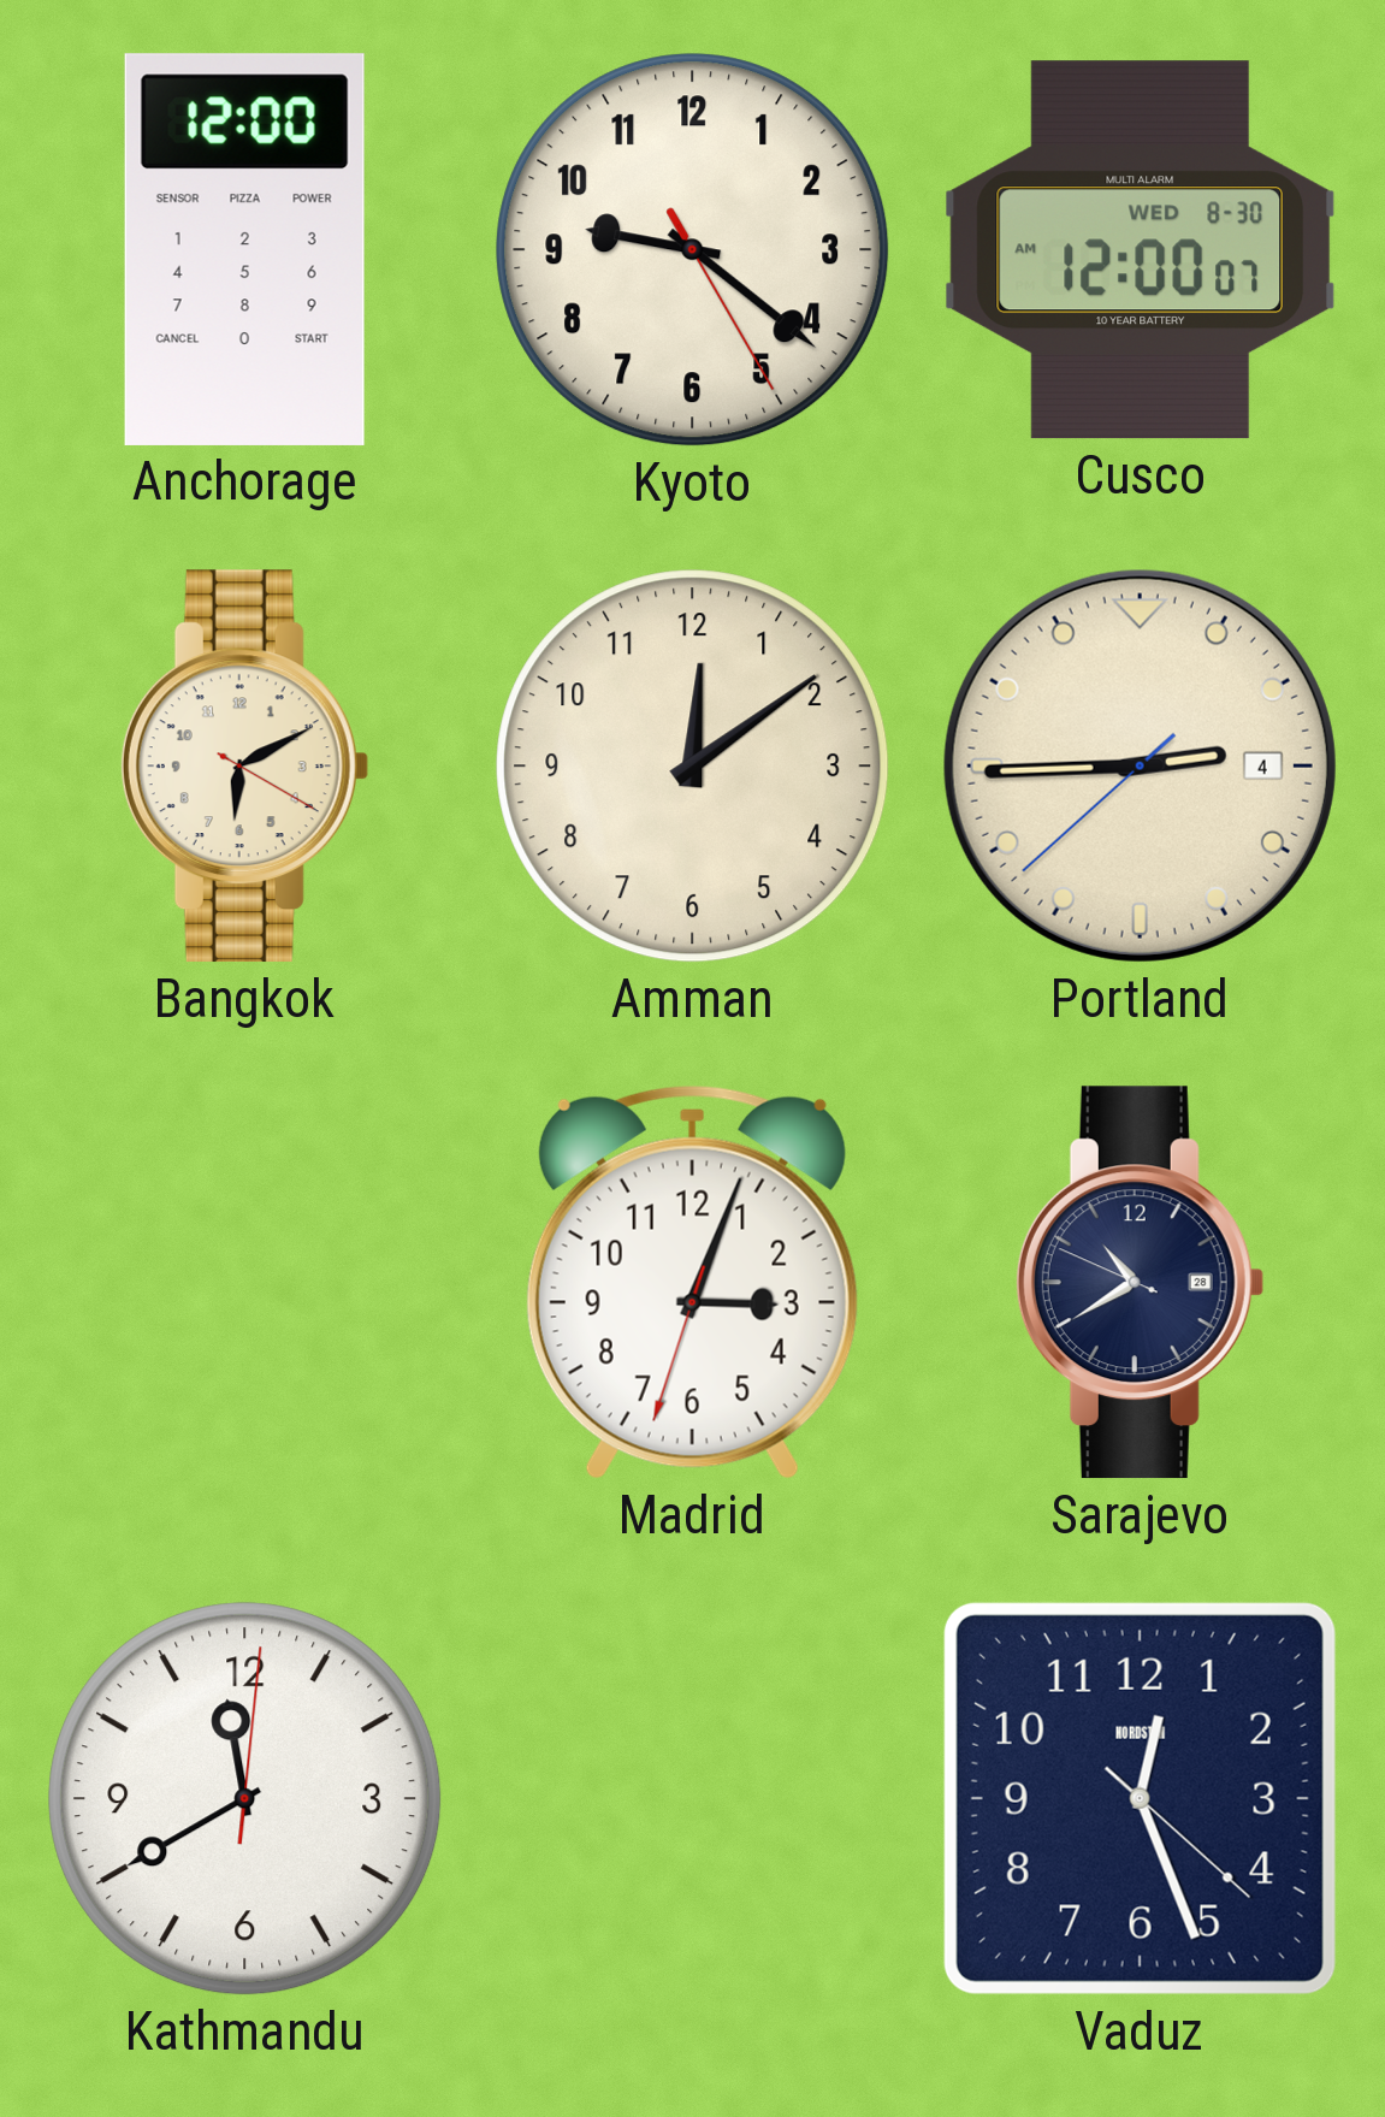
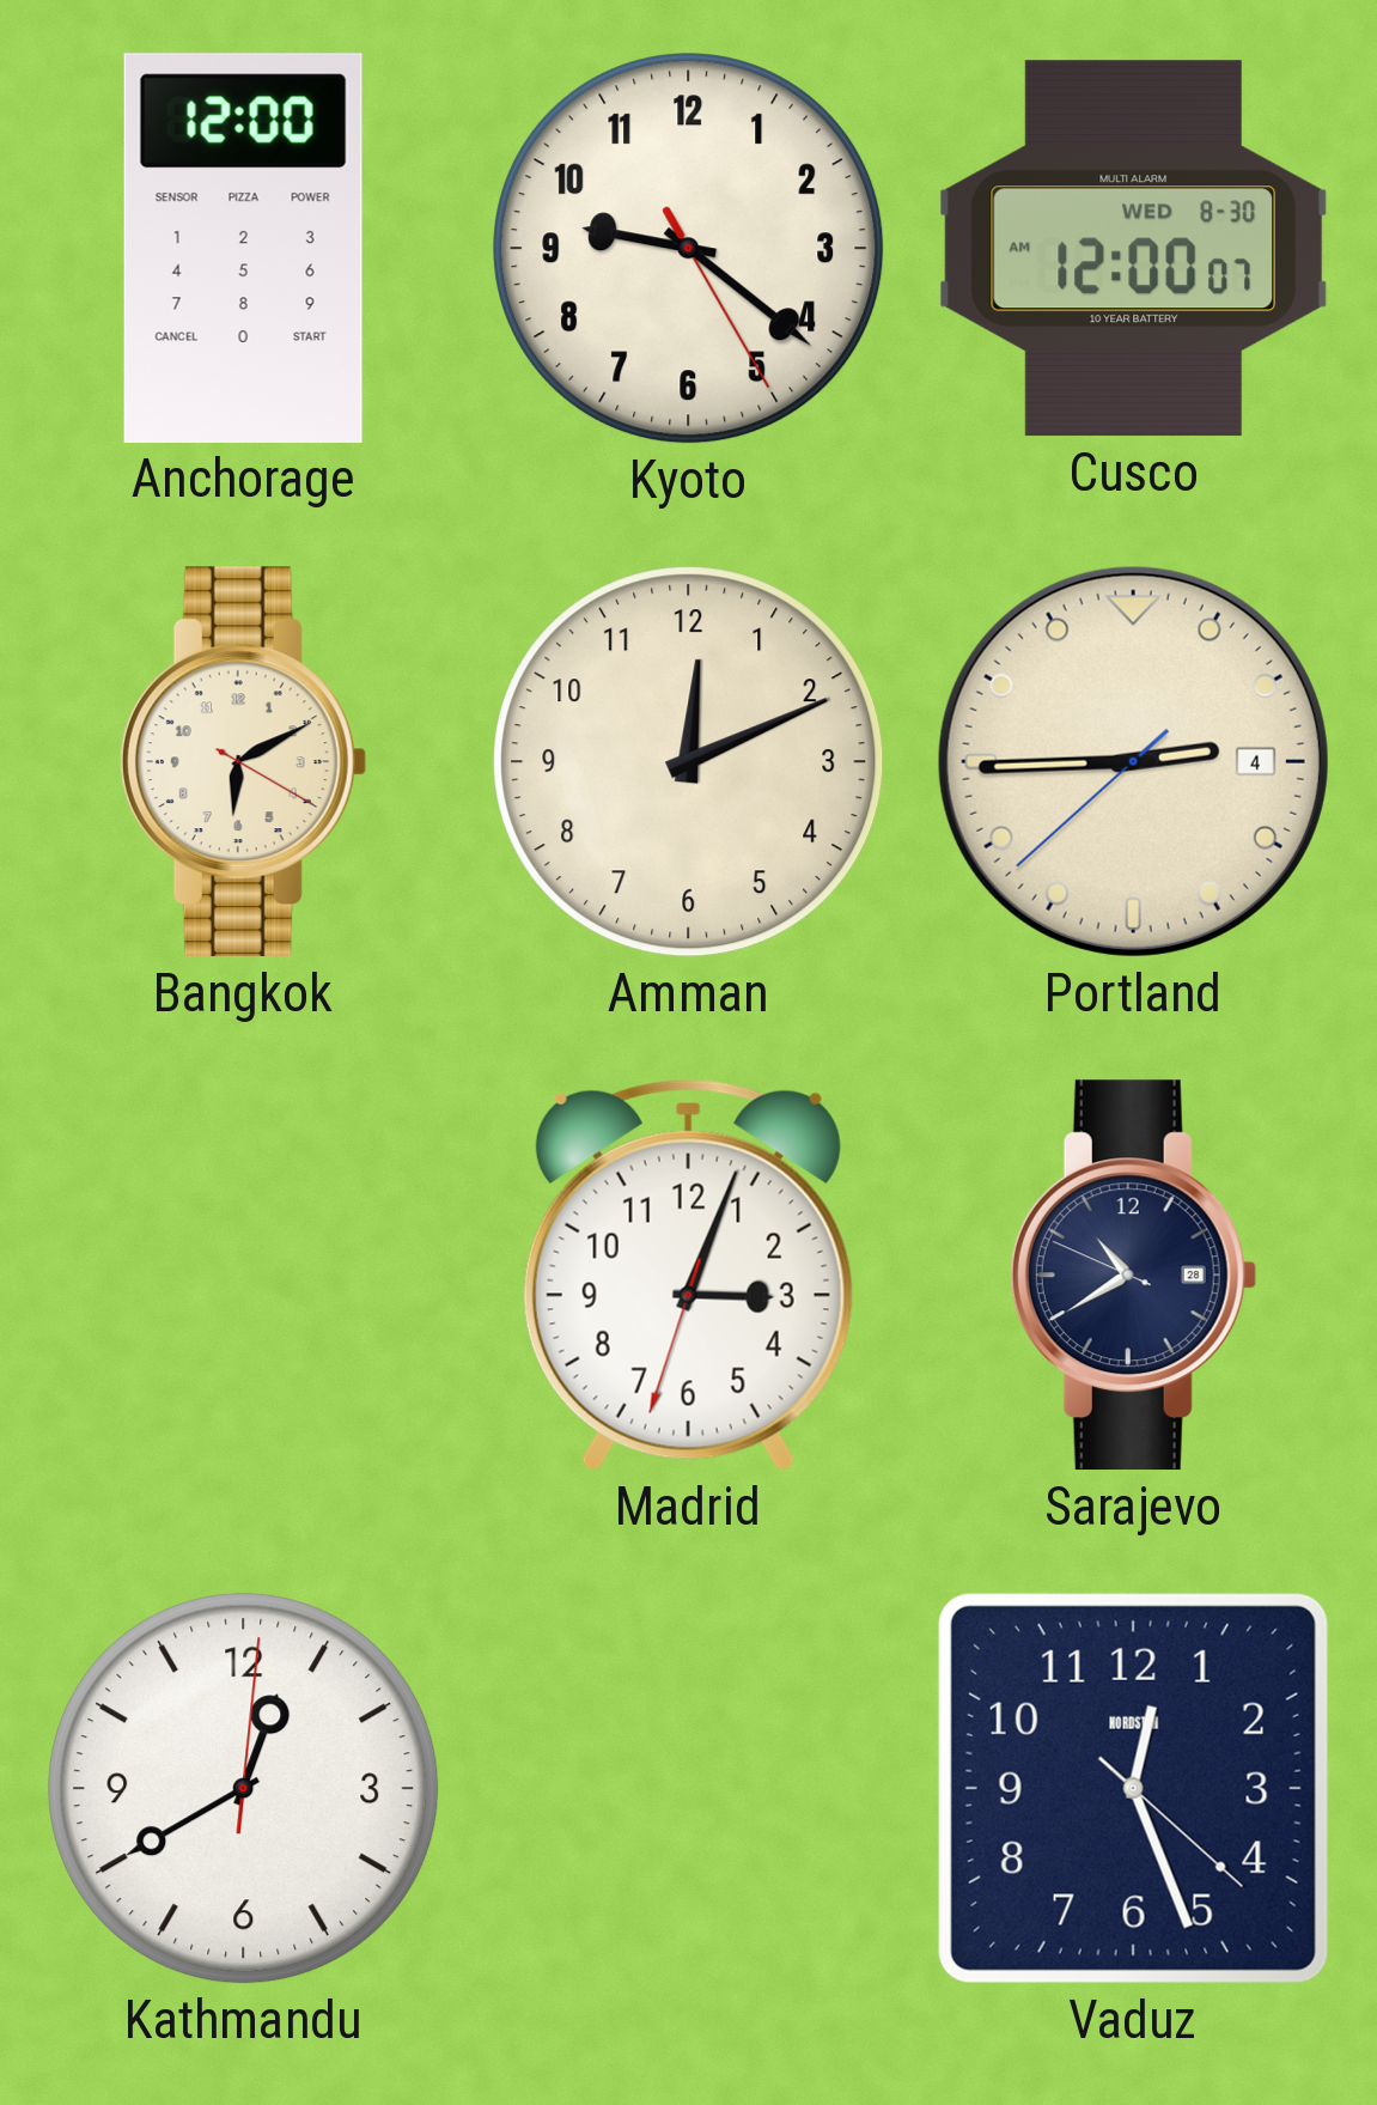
Amman: 12:09 -> 12:11 (689, 762)
Kathmandu: 11:40 -> 12:40 (244, 1789)
